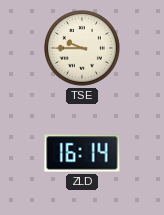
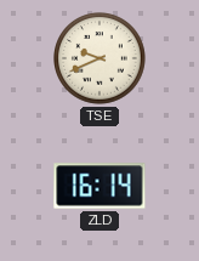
TSE: 9:45 -> 9:41 (101, 59)
